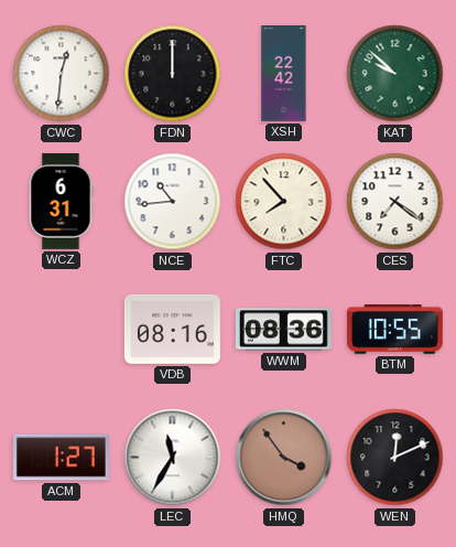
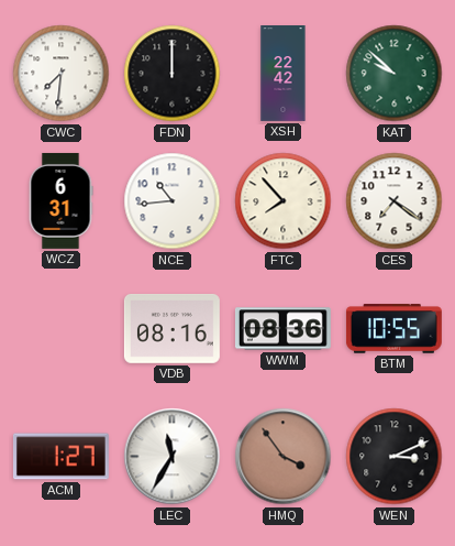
CWC: 12:31 -> 7:31 (62, 74)
WEN: 12:11 -> 3:11 (395, 457)
